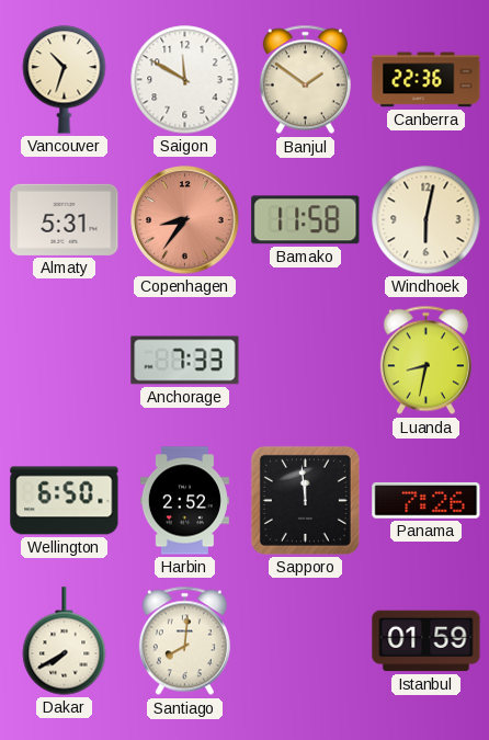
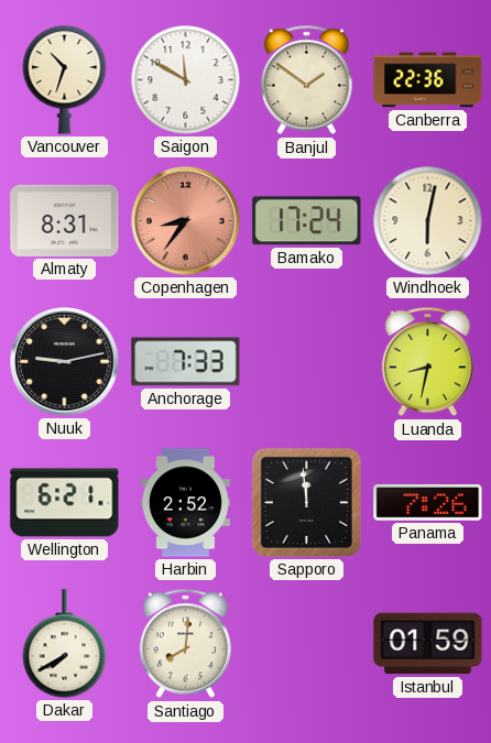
Almaty: 5:31 -> 8:31 (65, 220)
Bamako: 11:58 -> 17:24 (307, 221)
Nuuk: none -> 9:13 (65, 362)
Wellington: 6:50 -> 6:21 (65, 503)
